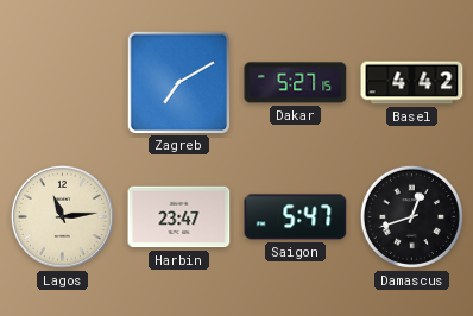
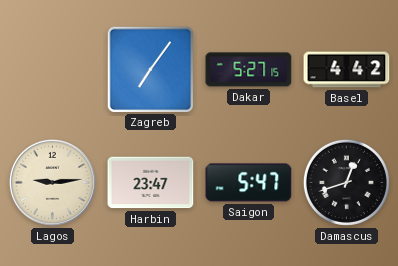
Zagreb: 7:10 -> 7:06 (150, 69)
Lagos: 11:14 -> 9:14 (52, 182)
